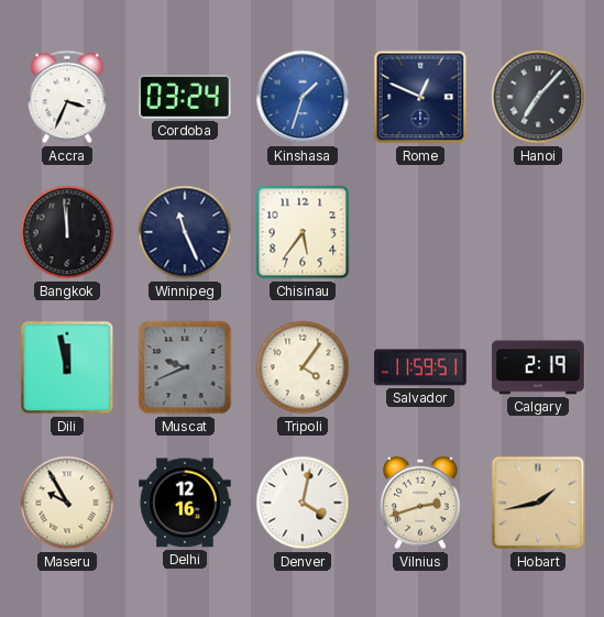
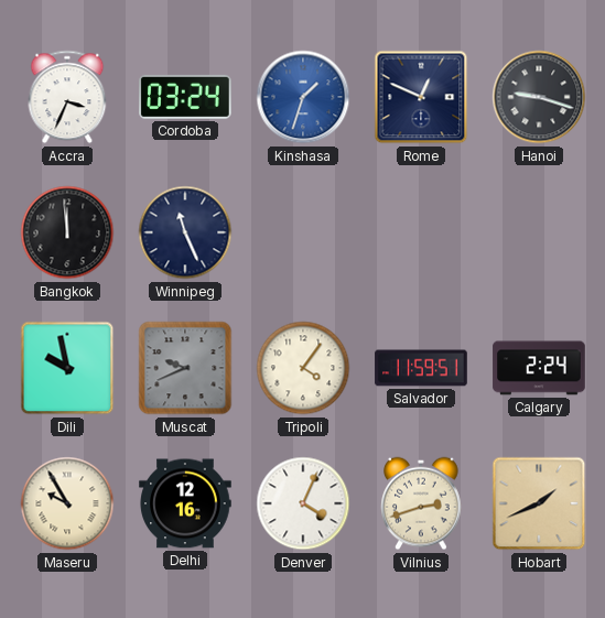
Hanoi: 7:07 -> 9:18 (539, 97)
Chisinau: 5:36 -> none (303, 232)
Dili: 11:58 -> 9:58 (67, 368)
Calgary: 2:19 -> 2:24 (539, 368)
Denver: 4:02 -> 4:04 (303, 503)
Hobart: 1:43 -> 1:41 (539, 503)
